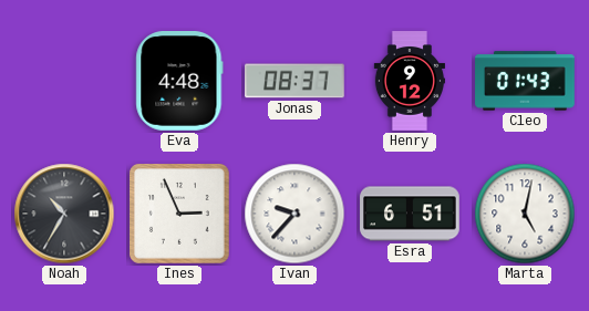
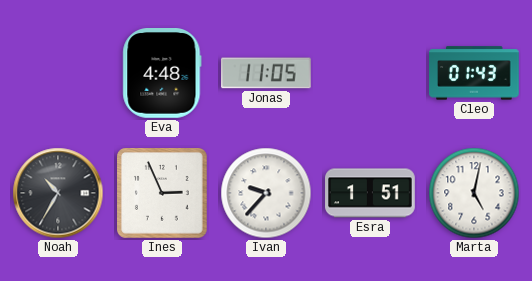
Jonas: 08:37 -> 11:05 (267, 73)
Henry: 9:12 -> none (409, 81)
Esra: 6:51 -> 1:51 (370, 193)
